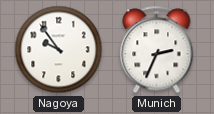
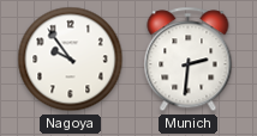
Munich: 2:34 -> 2:31 (189, 60)
